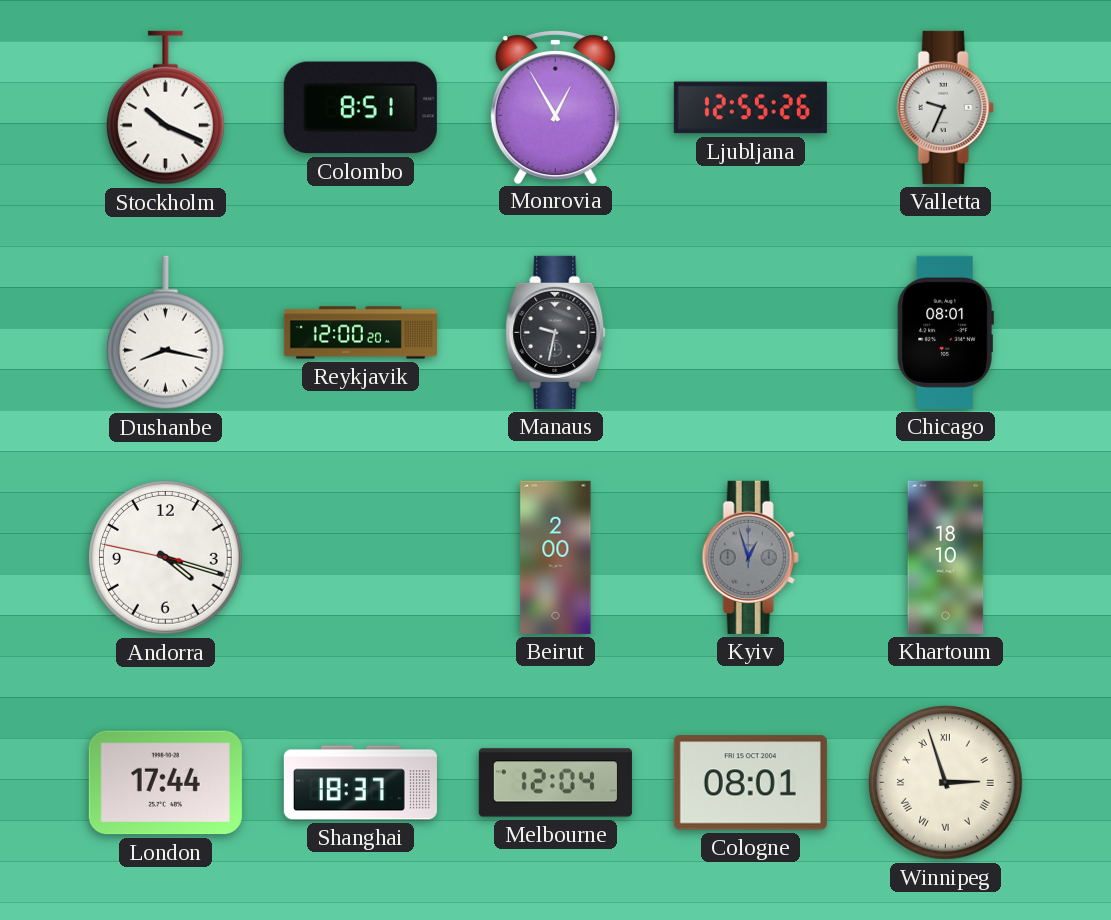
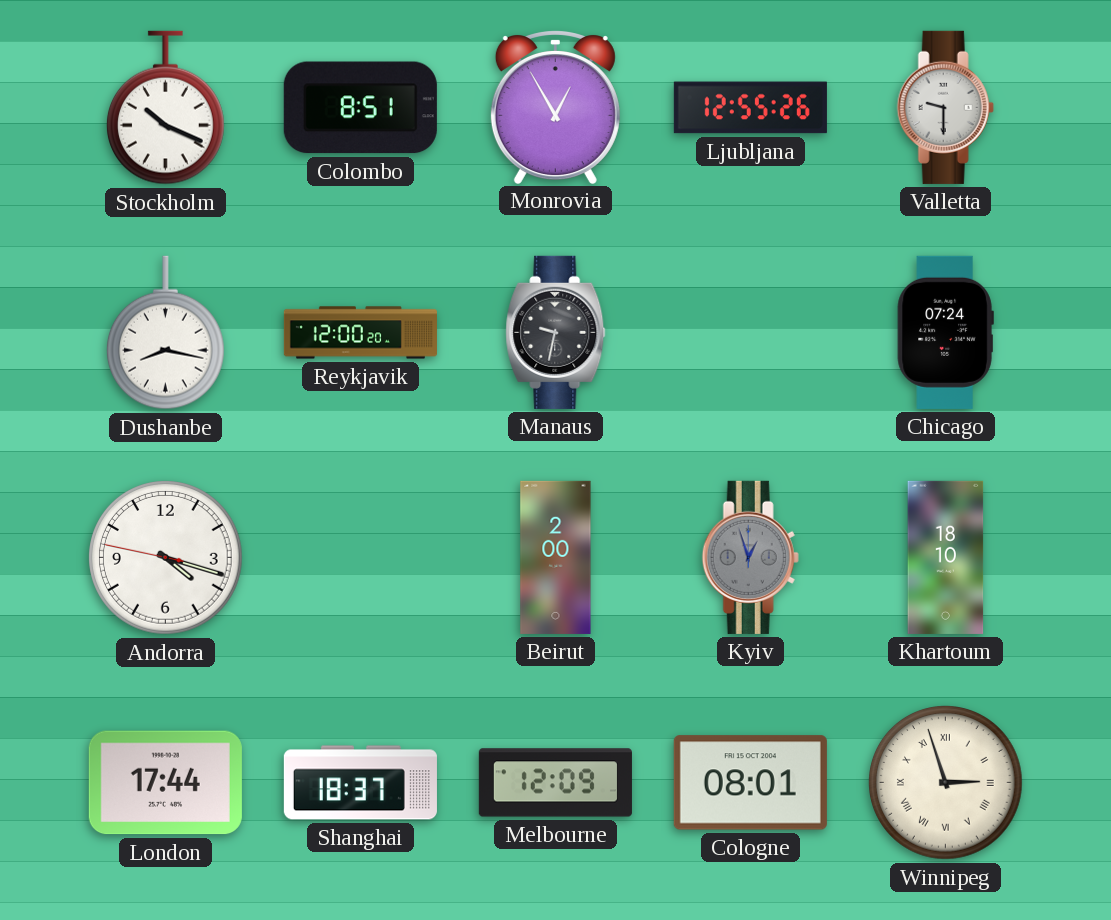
Valletta: 9:34 -> 9:30 (945, 107)
Chicago: 08:01 -> 07:24 (945, 332)
Melbourne: 12:04 -> 12:09 (555, 783)
